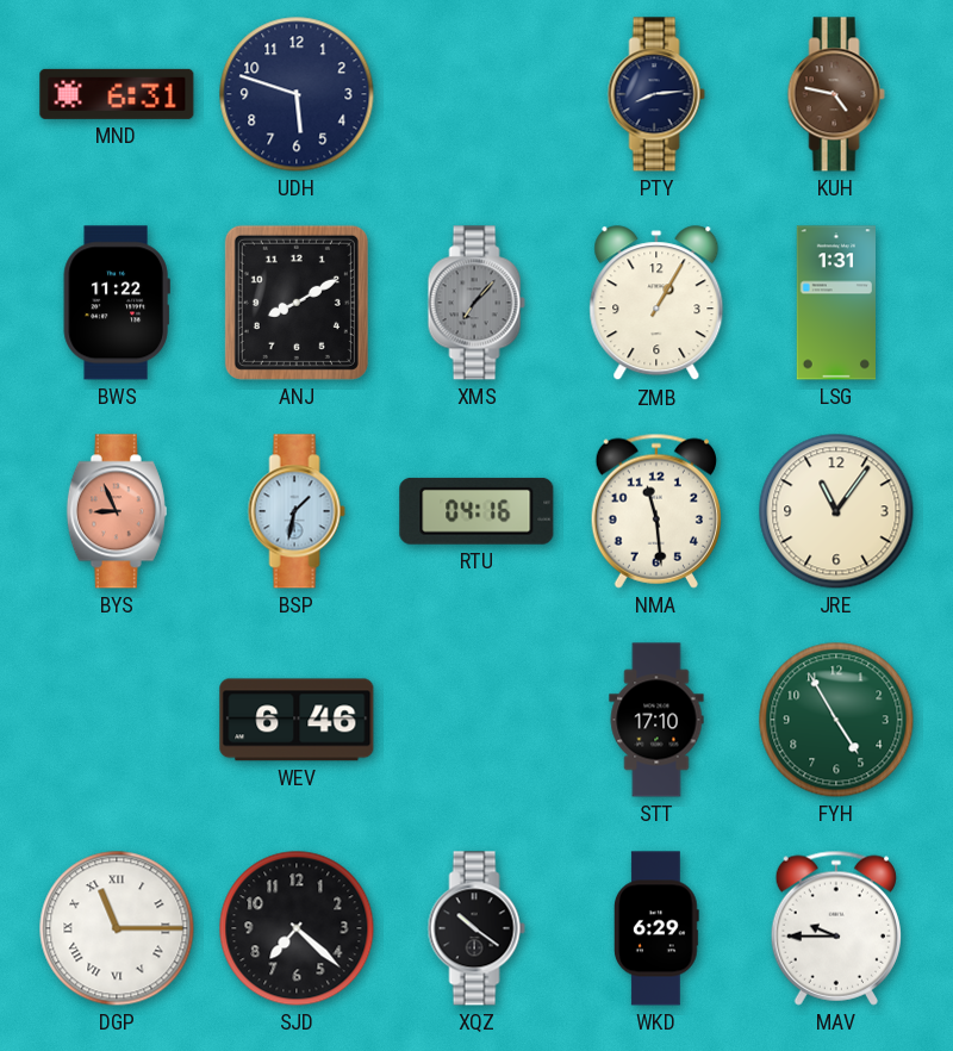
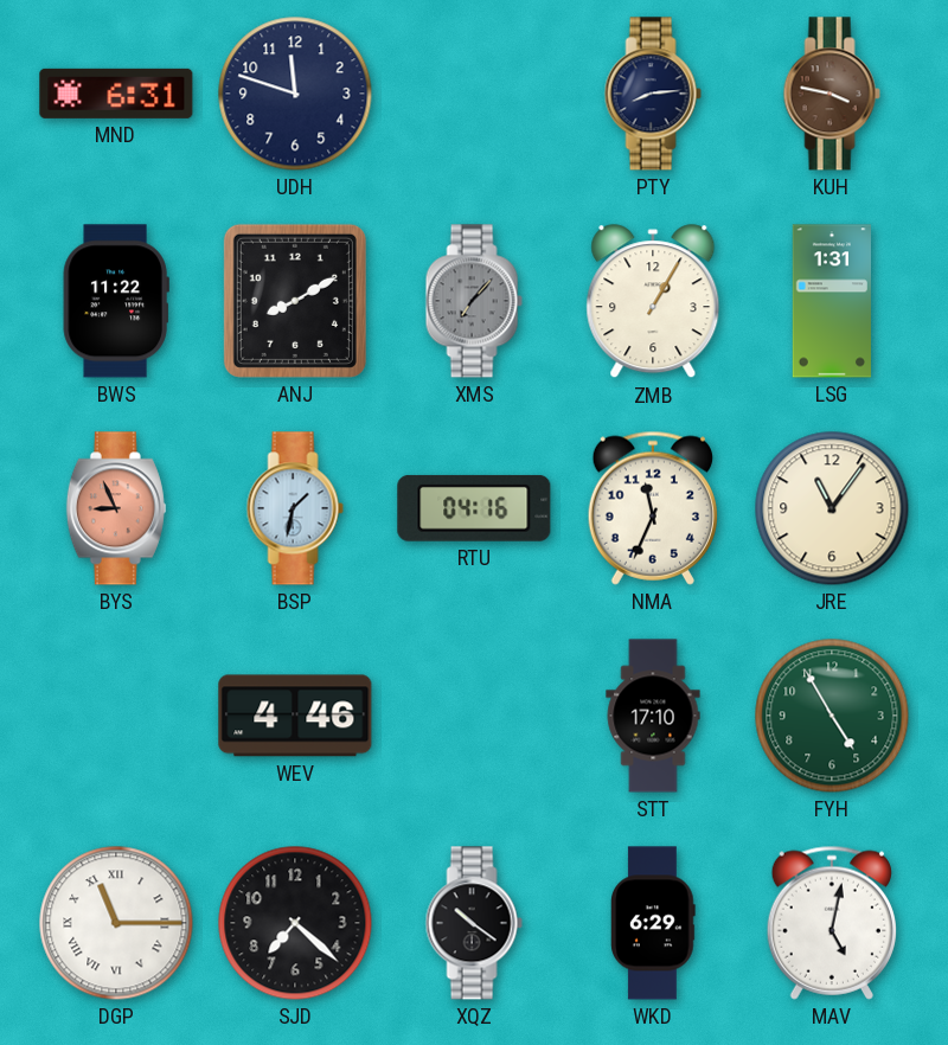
UDH: 5:48 -> 11:48 (295, 94)
KUH: 4:47 -> 3:47 (832, 94)
NMA: 11:29 -> 11:34 (653, 508)
WEV: 6:46 -> 4:46 (295, 716)
MAV: 9:45 -> 5:02 (832, 923)
